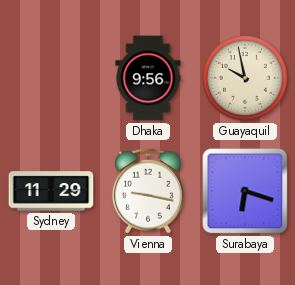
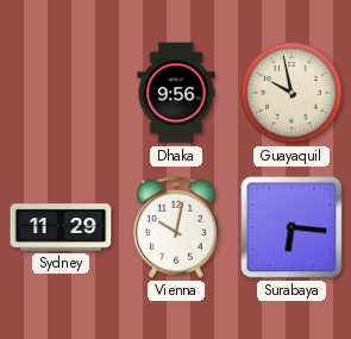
Vienna: 9:17 -> 10:02 (177, 227)
Surabaya: 6:18 -> 6:16 (292, 227)
